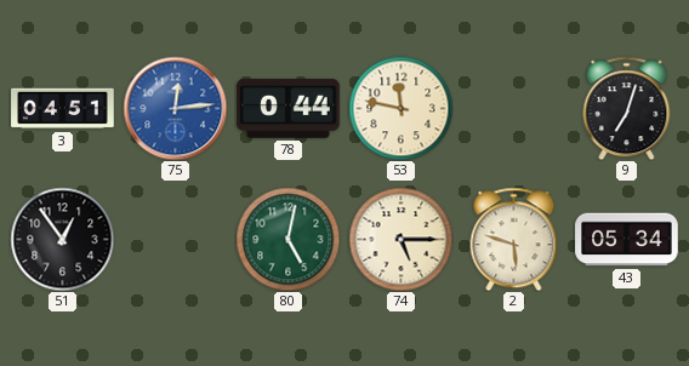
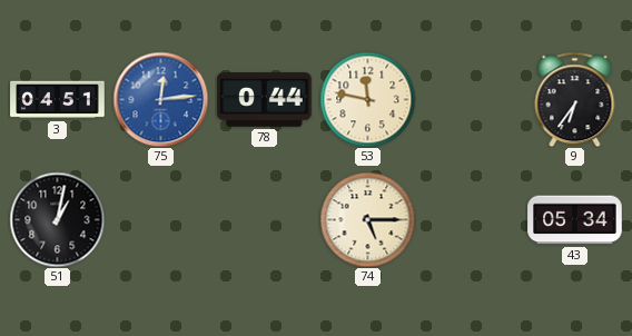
9: 7:03 -> 6:36 (575, 99)
51: 12:54 -> 1:02 (57, 219)
80: 5:02 -> none (287, 239)
2: 5:48 -> none (514, 239)
